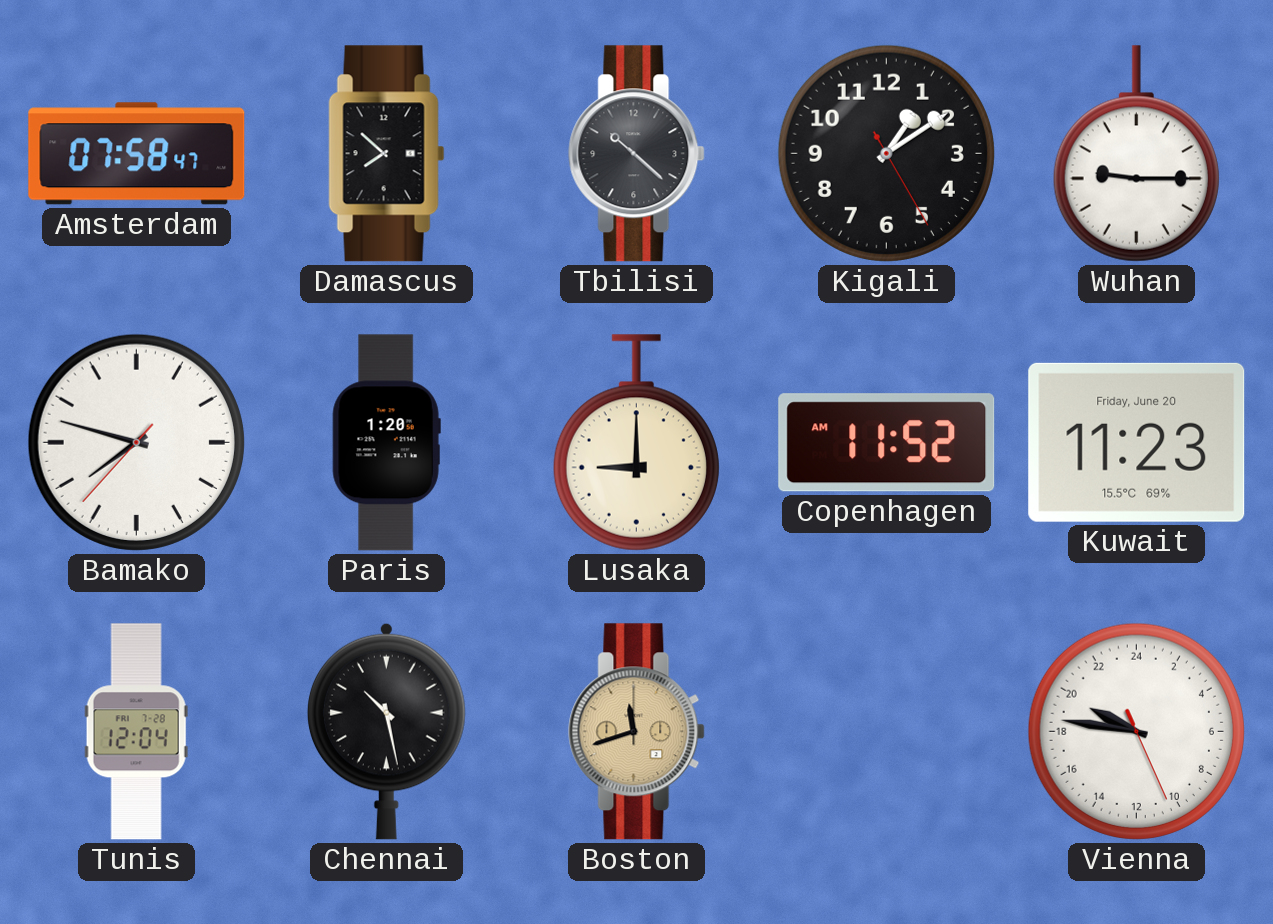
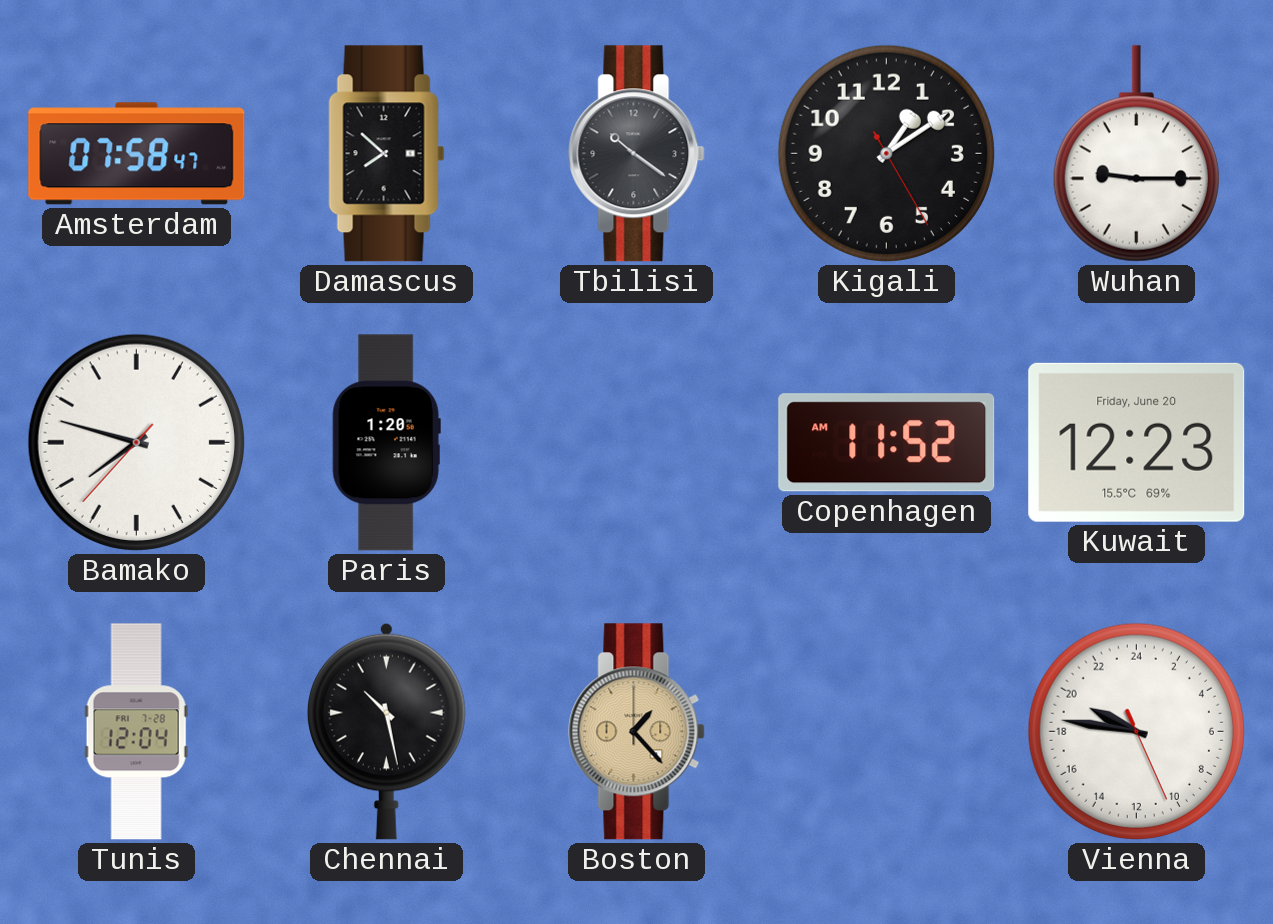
Tbilisi: 10:22 -> 10:21 (637, 154)
Lusaka: 9:00 -> none (636, 443)
Kuwait: 11:23 -> 12:23 (1137, 442)
Boston: 11:42 -> 1:23 (637, 732)
